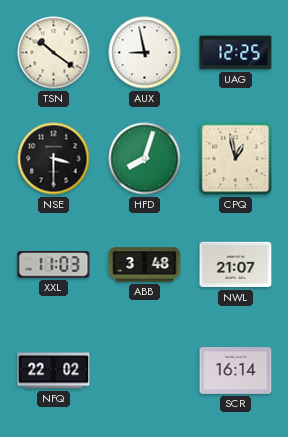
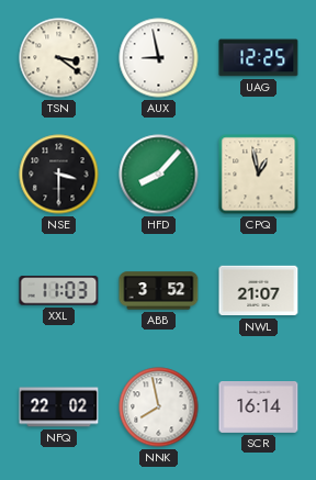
TSN: 10:21 -> 3:21 (59, 58)
HFD: 8:03 -> 8:07 (159, 175)
ABB: 3:48 -> 3:52 (159, 291)
NNK: none -> 7:58 (159, 408)
